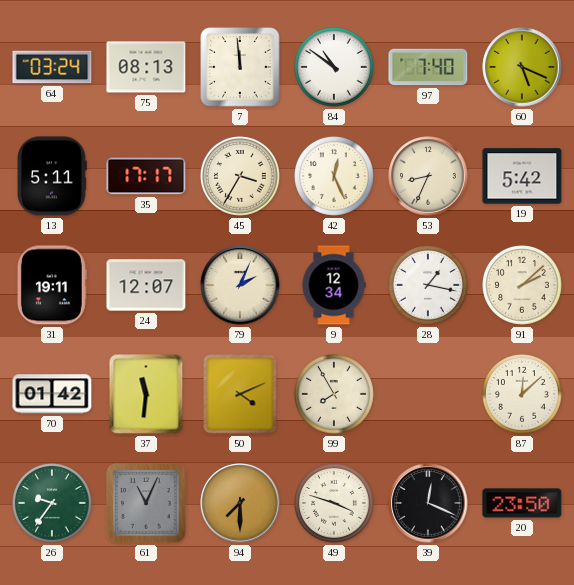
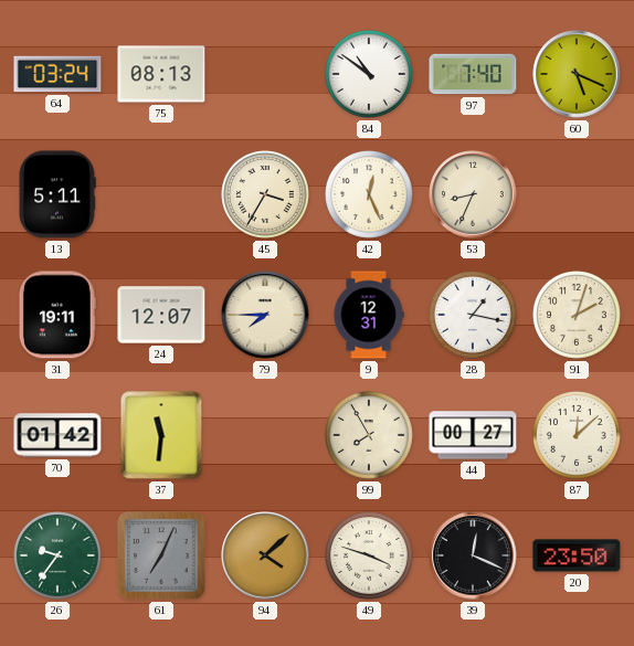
7: 11:59 -> none (240, 67)
35: 17:17 -> none (146, 176)
19: 5:42 -> none (522, 176)
79: 2:04 -> 7:45 (265, 315)
9: 12:34 -> 12:31 (369, 315)
91: 2:08 -> 2:03 (578, 316)
50: 4:11 -> none (240, 394)
44: none -> 00:27 (473, 435)
61: 11:04 -> 7:04 (161, 555)
94: 7:30 -> 4:08 (265, 555)
